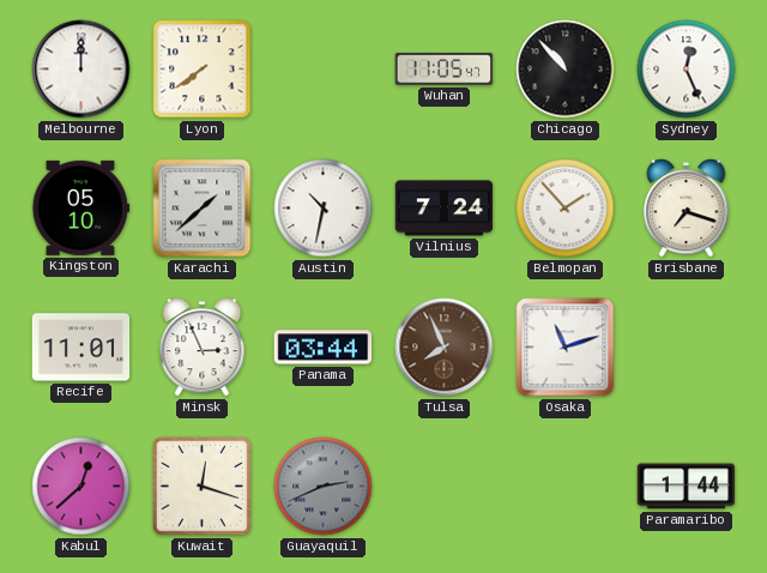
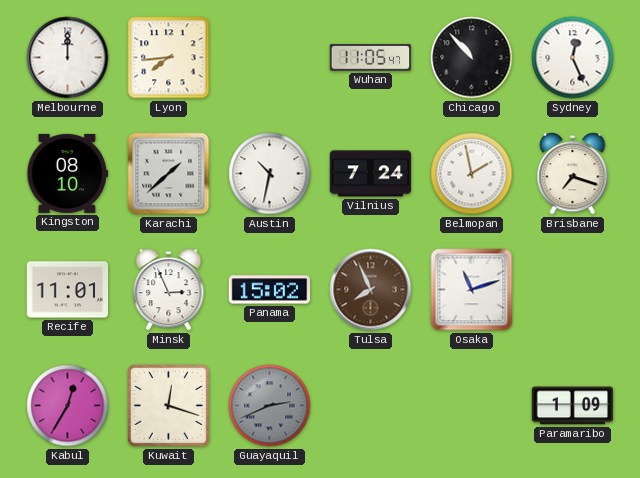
Lyon: 7:39 -> 7:44 (169, 58)
Kingston: 05:10 -> 08:10 (68, 173)
Belmopan: 1:53 -> 1:58 (472, 174)
Panama: 03:44 -> 15:02 (270, 290)
Kabul: 12:38 -> 12:35 (68, 406)
Paramaribo: 1:44 -> 1:09 (573, 406)
